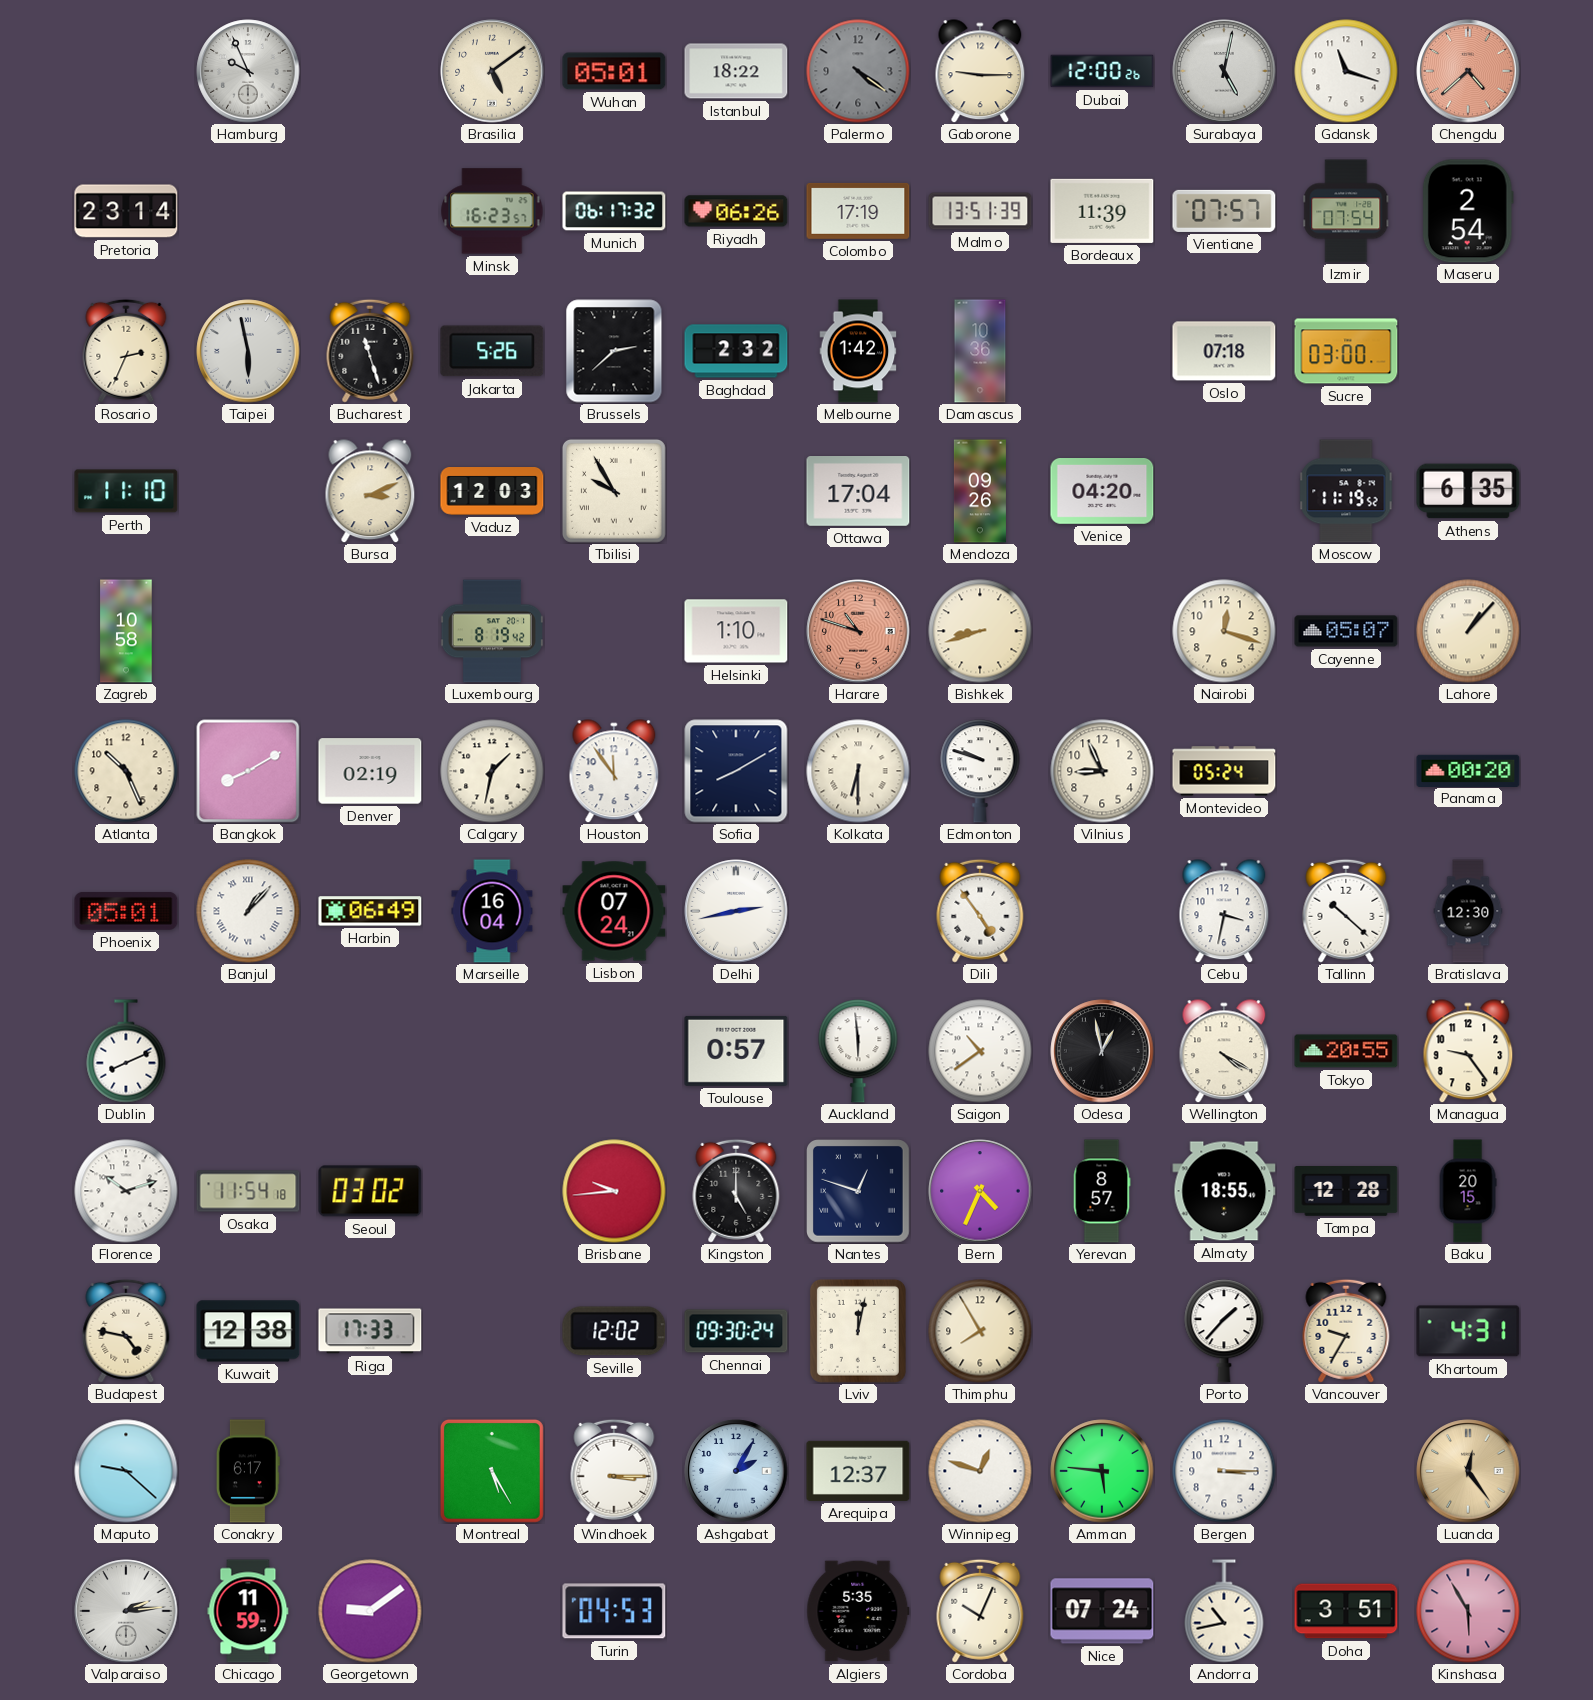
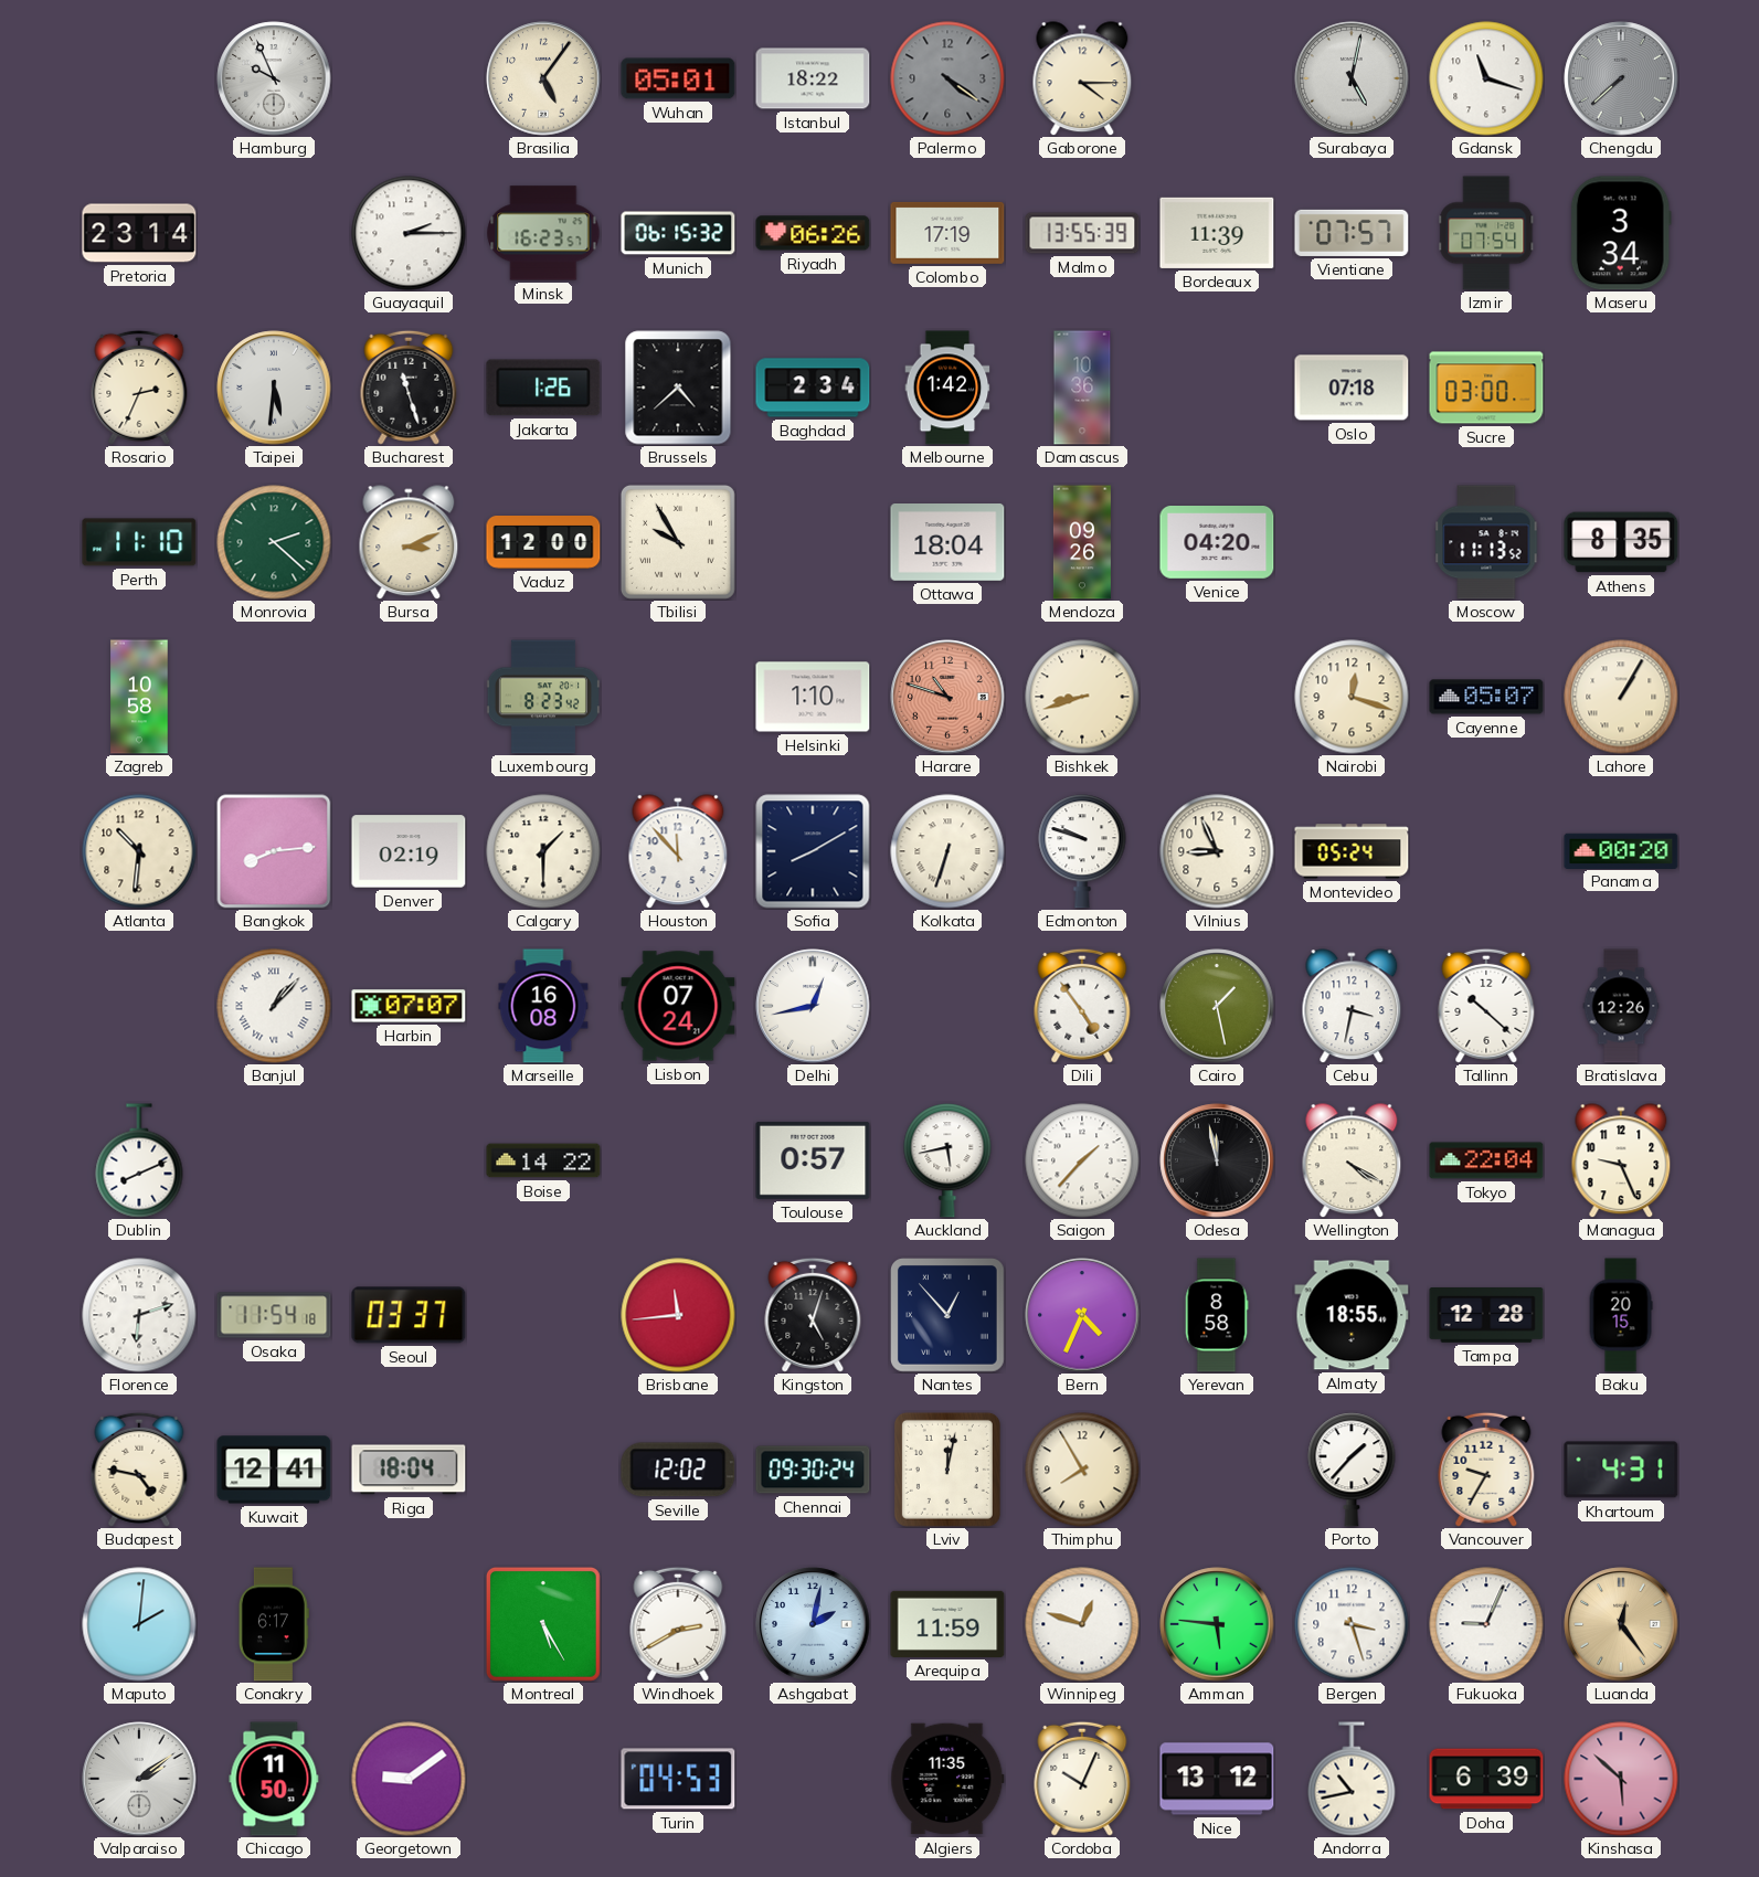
Brasilia: 5:09 -> 5:06 (543, 78)
Gaborone: 9:15 -> 4:15 (1082, 78)
Dubai: 12:00 -> none (1102, 71)
Chengdu: 4:38 -> 7:38 (1621, 78)
Chengdu dial: salmon -> grey (1621, 78)
Guayaquil: none -> 2:15 (409, 233)
Munich: 06:17 -> 06:15 (678, 233)
Malmo: 13:51 -> 13:55 (1082, 233)
Maseru: 2:54 -> 3:34 (1621, 233)
Taipei: 5:58 -> 5:31 (274, 388)
Jakarta: 5:26 -> 1:26 (543, 388)
Brussels: 2:38 -> 4:38 (678, 388)
Baghdad: 2:32 -> 2:34 (813, 388)
Monrovia: none -> 2:22 (274, 542)
Vaduz: 12:03 -> 12:00 (543, 543)
Ottawa: 17:04 -> 18:04 (947, 543)
Moscow: 11:19 -> 11:13 (1486, 542)
Athens: 6:35 -> 8:35 (1621, 542)
Luxembourg: 8:19 -> 8:23 (543, 697)
Lahore: 1:07 -> 1:05 (1621, 697)
Atlanta: 10:26 -> 10:31 (139, 851)
Bangkok: 8:10 -> 8:14 (274, 851)
Calgary: 1:32 -> 1:30 (543, 851)
Houston: 11:54 -> 11:53 (678, 851)
Kolkata: 6:30 -> 6:33 (947, 851)
Phoenix: 05:01 -> none (126, 911)
Harbin: 06:49 -> 07:07 (409, 1006)
Marseille: 16:04 -> 16:08 (543, 1006)
Delhi: 2:43 -> 12:43 (813, 1006)
Cairo: none -> 1:28 (1217, 1006)
Bratislava: 12:30 -> 12:26 (1621, 1006)
Boise: none -> 14:22 (543, 1160)
Auckland: 5:59 -> 5:43 (947, 1160)
Saigon: 10:39 -> 1:37 (1082, 1160)
Odesa: 12:58 -> 11:58 (1217, 1160)
Tokyo: 20:55 -> 22:04 (1486, 1160)
Managua: 9:24 -> 9:26 (1621, 1160)
Florence: 10:12 -> 6:12 (139, 1315)
Seoul: 03:02 -> 03:37 (409, 1315)
Brisbane: 9:44 -> 11:44 (678, 1315)
Kingston: 5:00 -> 5:03 (813, 1315)
Nantes: 12:48 -> 12:53 (949, 1316)
Yerevan: 8:57 -> 8:58 (1217, 1315)
Kuwait: 12:38 -> 12:41 (274, 1470)
Riga: 17:33 -> 18:04 (409, 1470)
Maputo: 9:22 -> 2:01 (139, 1624)
Windhoek: 3:15 -> 2:40 (678, 1624)
Ashgabat: 2:05 -> 2:02 (813, 1624)
Arequipa: 12:37 -> 11:59 (947, 1624)
Bergen: 3:15 -> 3:27 (1352, 1624)
Fukuoka: none -> 9:04 (1486, 1624)
Valparaiso: 2:14 -> 2:09 (139, 1779)
Chicago: 11:59 -> 11:50 (274, 1779)
Algiers: 5:35 -> 11:35 (947, 1779)
Nice: 07:24 -> 13:12 (1217, 1779)
Doha: 3:51 -> 6:39 (1486, 1779)
Kinshasa: 5:55 -> 5:52 (1621, 1779)
